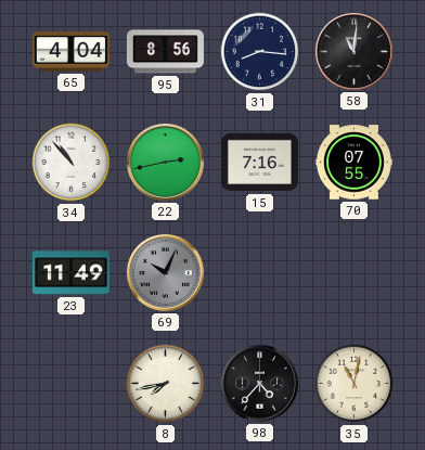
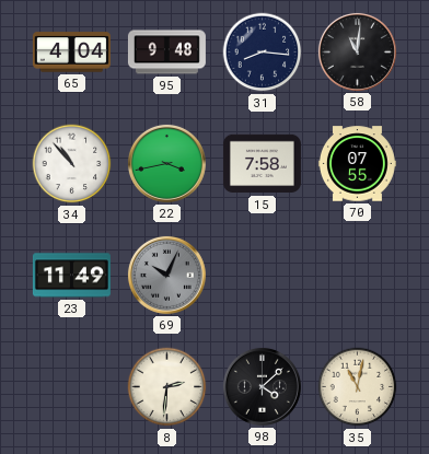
95: 8:56 -> 9:48 (166, 53)
22: 2:43 -> 3:43 (166, 163)
15: 7:16 -> 7:58 (262, 164)
8: 7:43 -> 2:31 (167, 387)
98: 4:37 -> 4:08 (262, 386)
